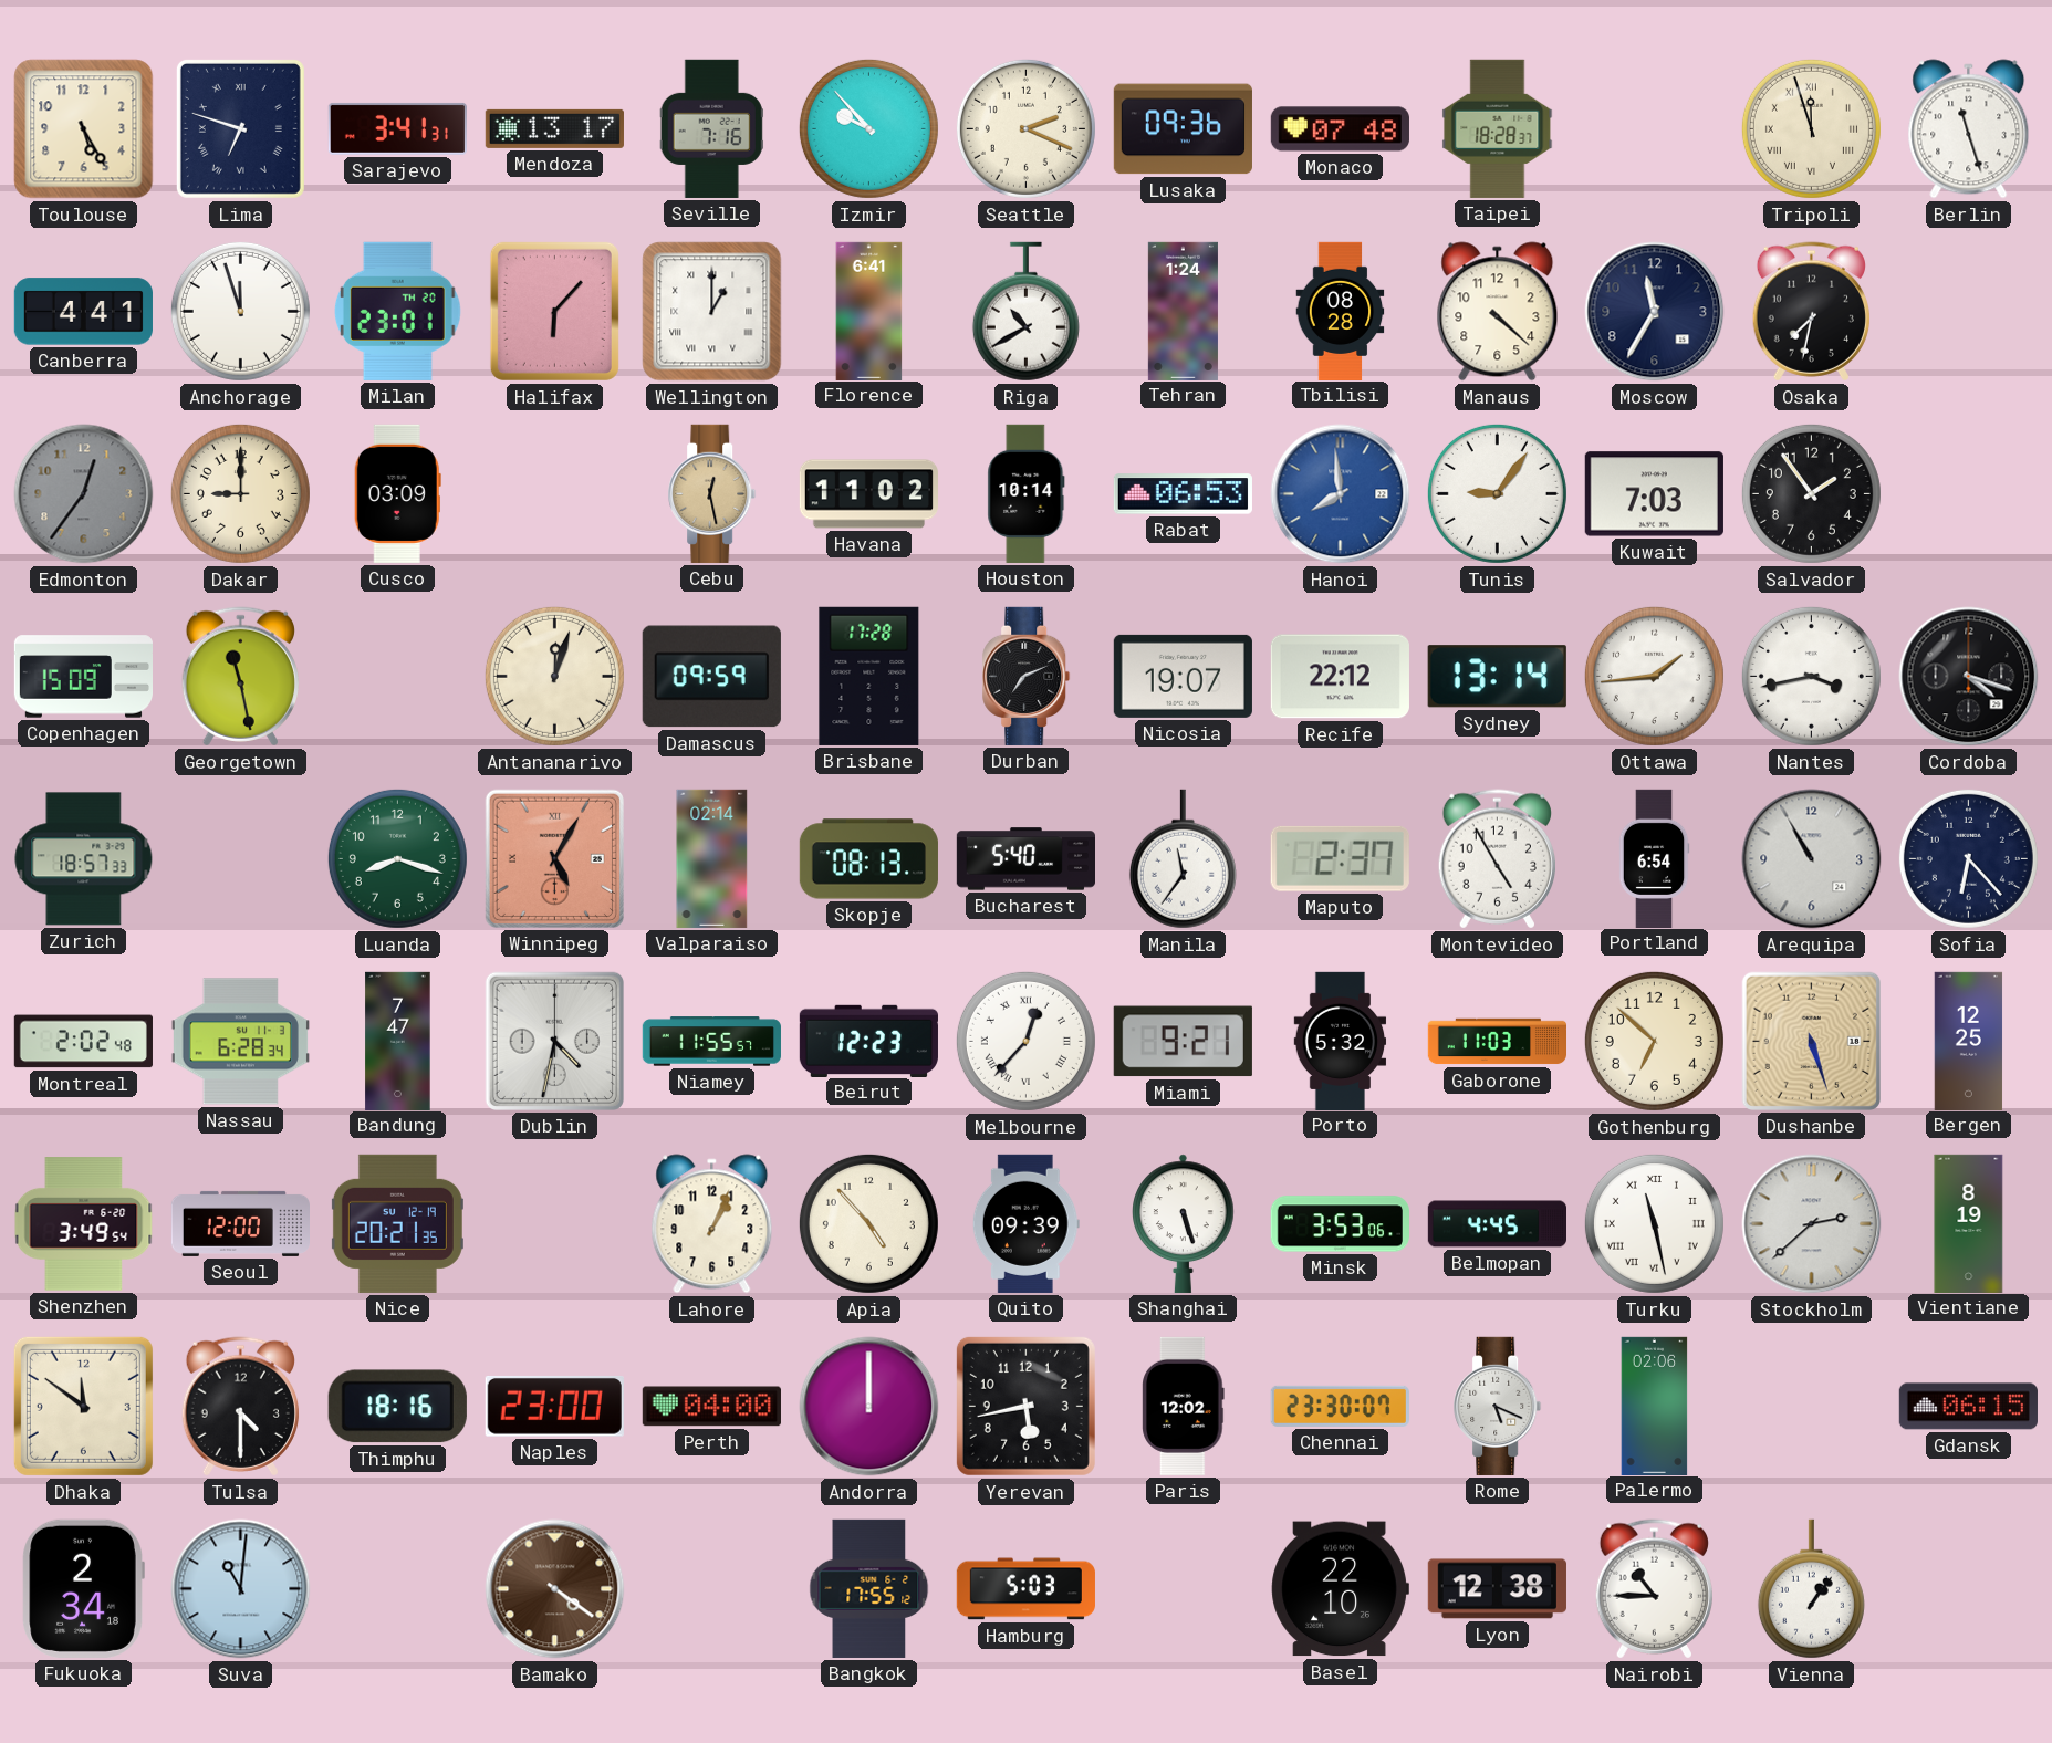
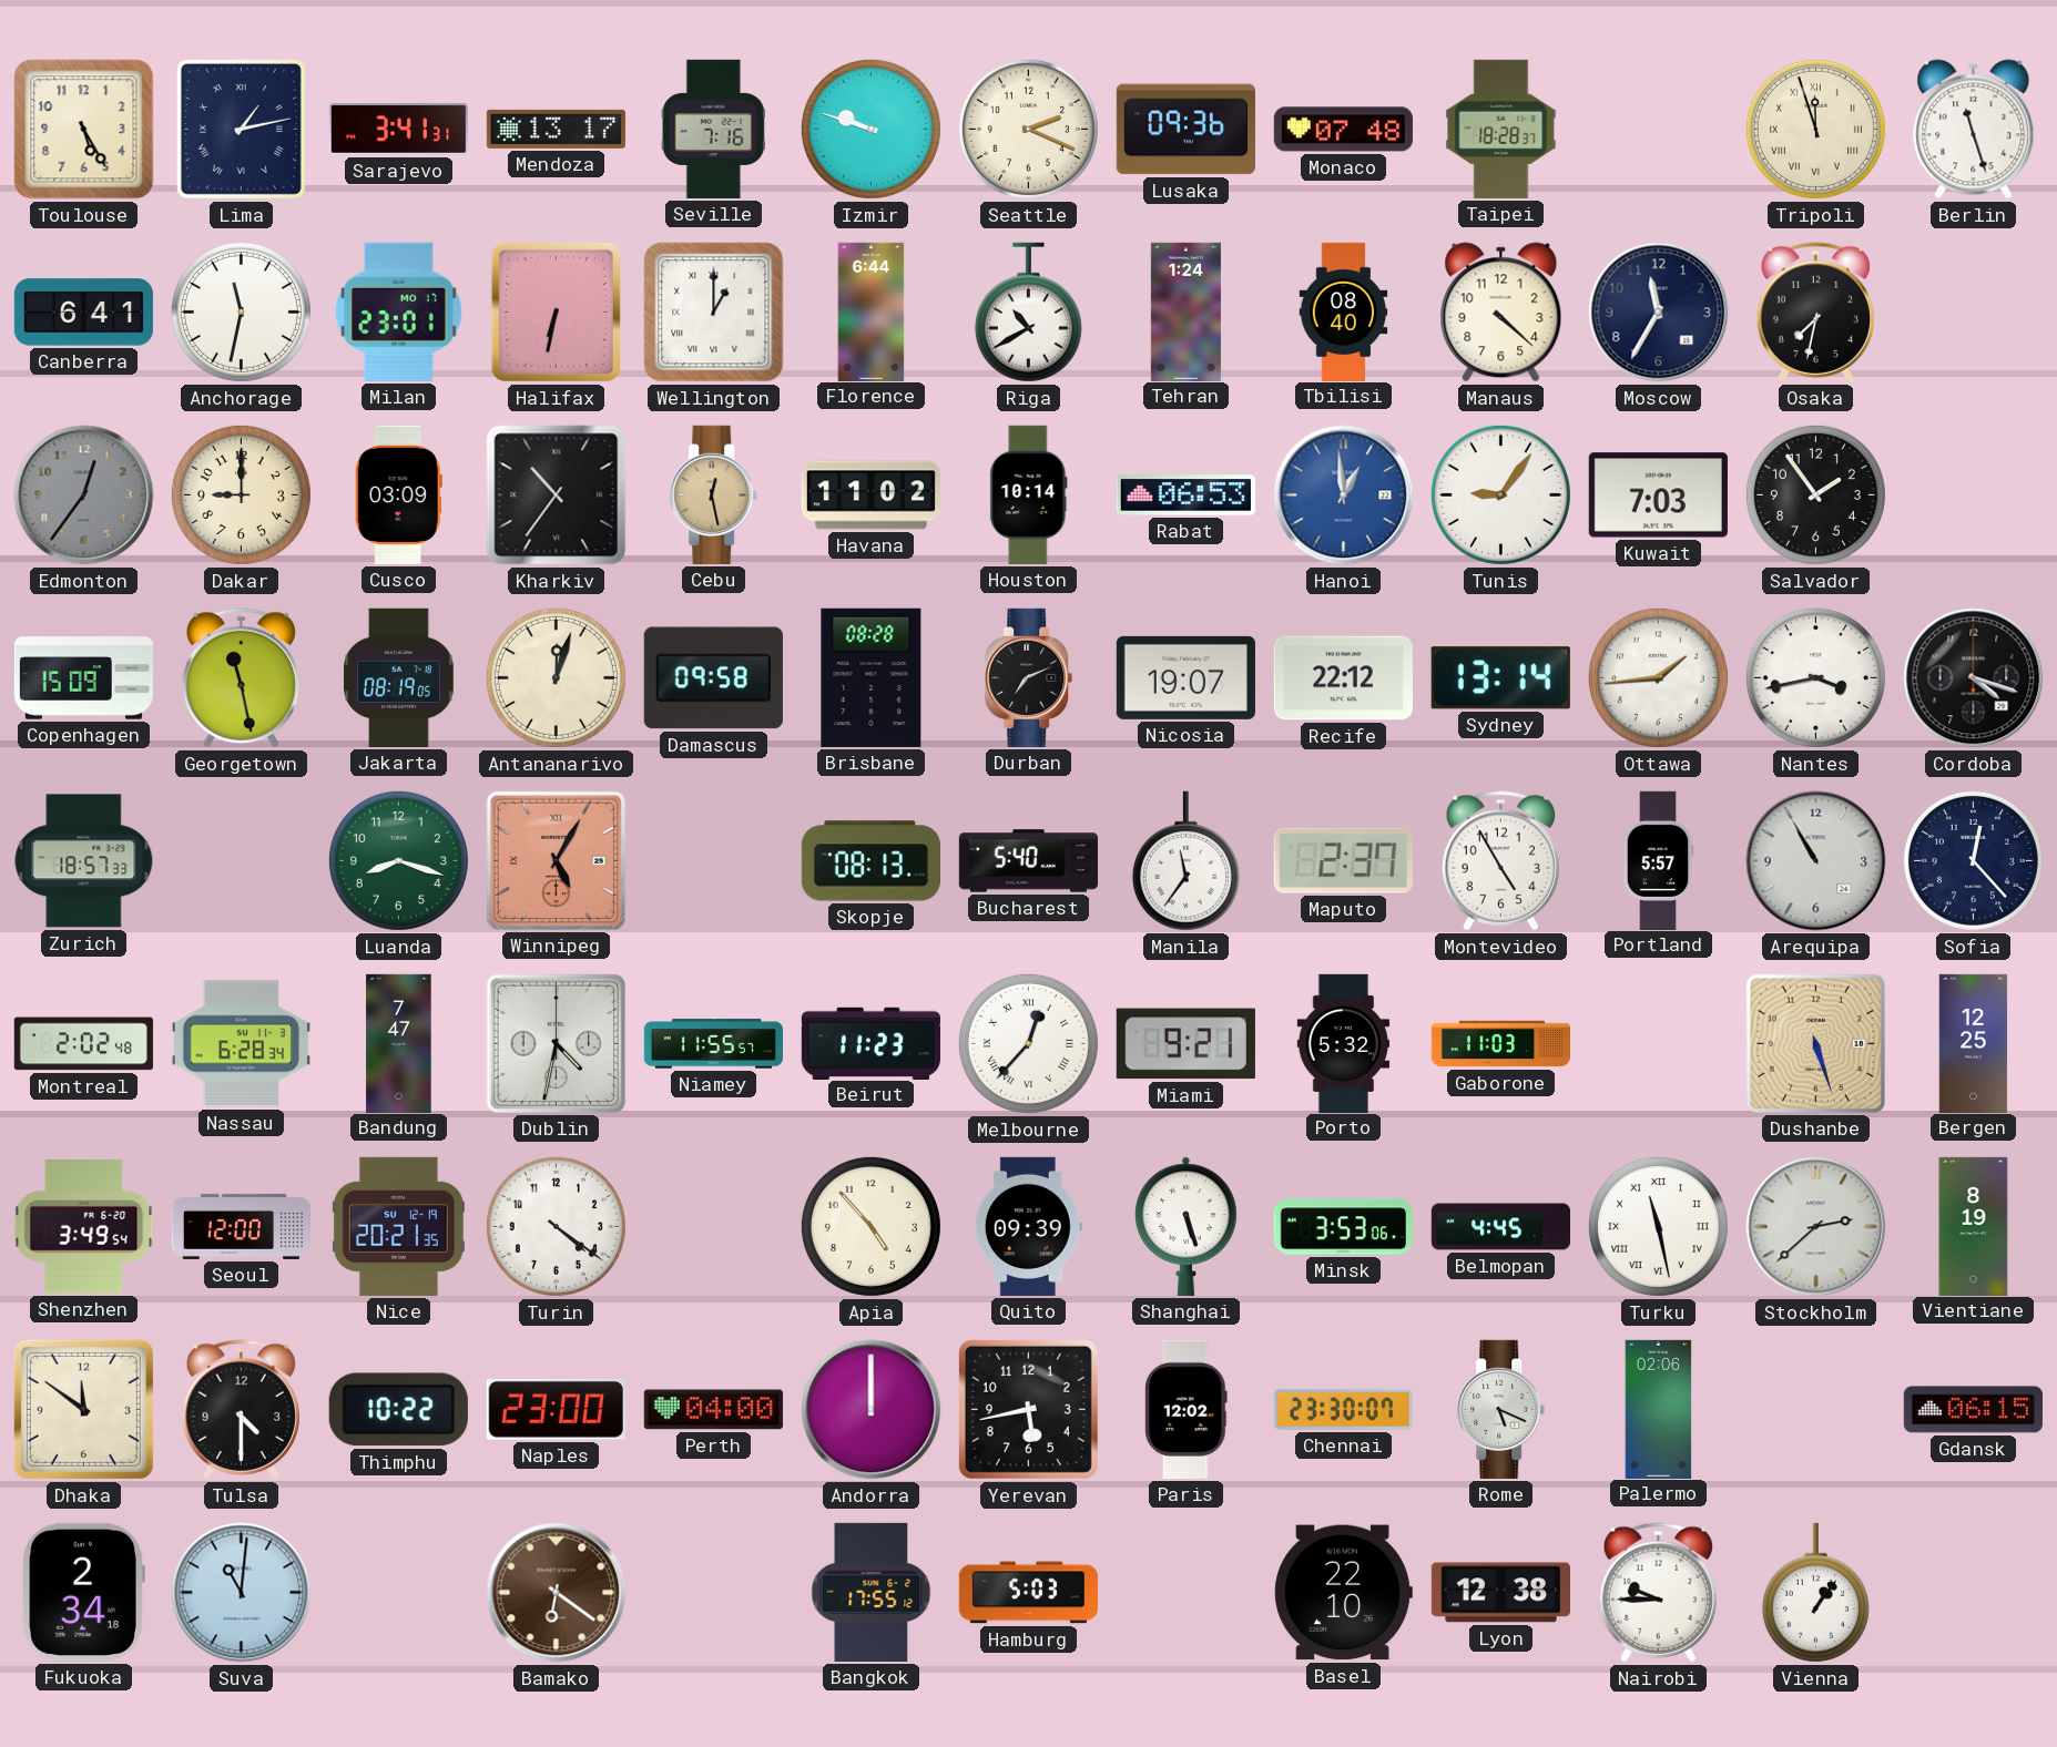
Lima: 6:48 -> 1:13 (241, 129)
Izmir: 9:53 -> 9:48 (870, 129)
Canberra: 4:41 -> 6:41 (83, 313)
Anchorage: 11:57 -> 11:32 (241, 311)
Milan date: TH 20 -> MO 17 (398, 311)
Halifax: 6:07 -> 6:32 (556, 311)
Florence: 6:41 -> 6:44 (872, 311)
Tbilisi: 08:28 -> 08:40 (1344, 311)
Kharkiv: none -> 10:36 (557, 496)
Hanoi: 7:59 -> 12:59 (1344, 496)
Jakarta: none -> 08:19 (399, 677)
Damascus: 09:59 -> 09:58 (713, 678)
Brisbane: 17:28 -> 08:28 (872, 677)
Valparaiso: 02:14 -> none (712, 858)
Portland: 6:54 -> 5:57 (1658, 860)
Sofia: 6:23 -> 12:23 (1973, 860)
Beirut: 12:23 -> 11:23 (870, 1043)
Gothenburg: 6:52 -> none (1654, 1041)
Turin: none -> 4:21 (556, 1226)
Lahore: 1:04 -> none (712, 1224)
Thimphu: 18:16 -> 10:22 (398, 1410)
Bamako: 4:21 -> 6:21 (557, 1593)
Nairobi: 10:45 -> 9:45 (1658, 1593)
